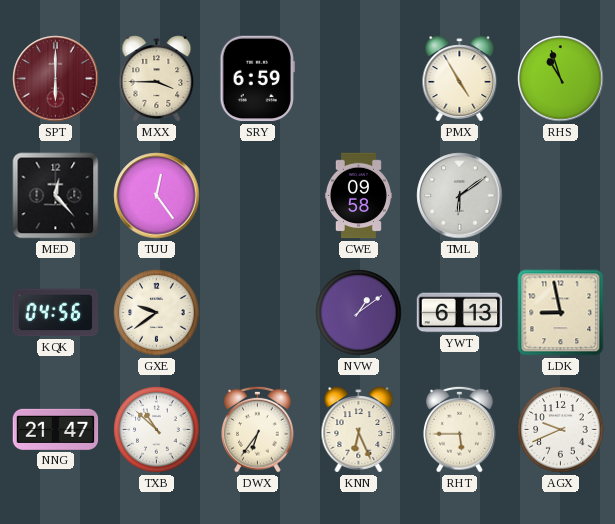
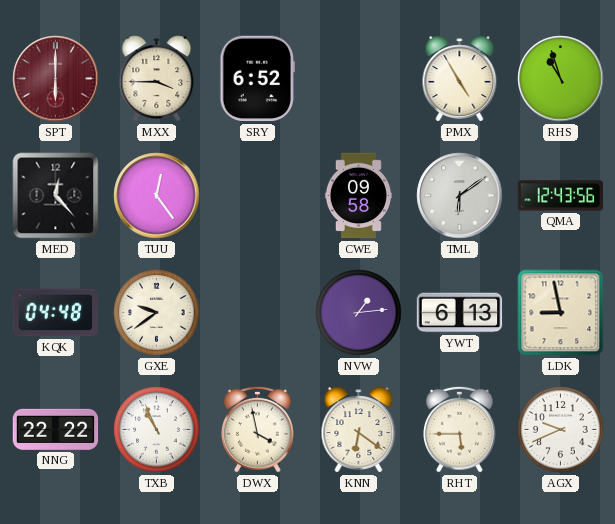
SRY: 6:59 -> 6:52 (257, 79)
QMA: none -> 12:43 (561, 196)
KQK: 04:56 -> 04:48 (56, 313)
NVW: 1:09 -> 1:14 (359, 313)
NNG: 21:47 -> 22:22 (56, 429)
TXB: 10:52 -> 10:56 (157, 430)
DWX: 6:36 -> 3:58 (258, 429)
KNN: 6:26 -> 6:21 (359, 430)
